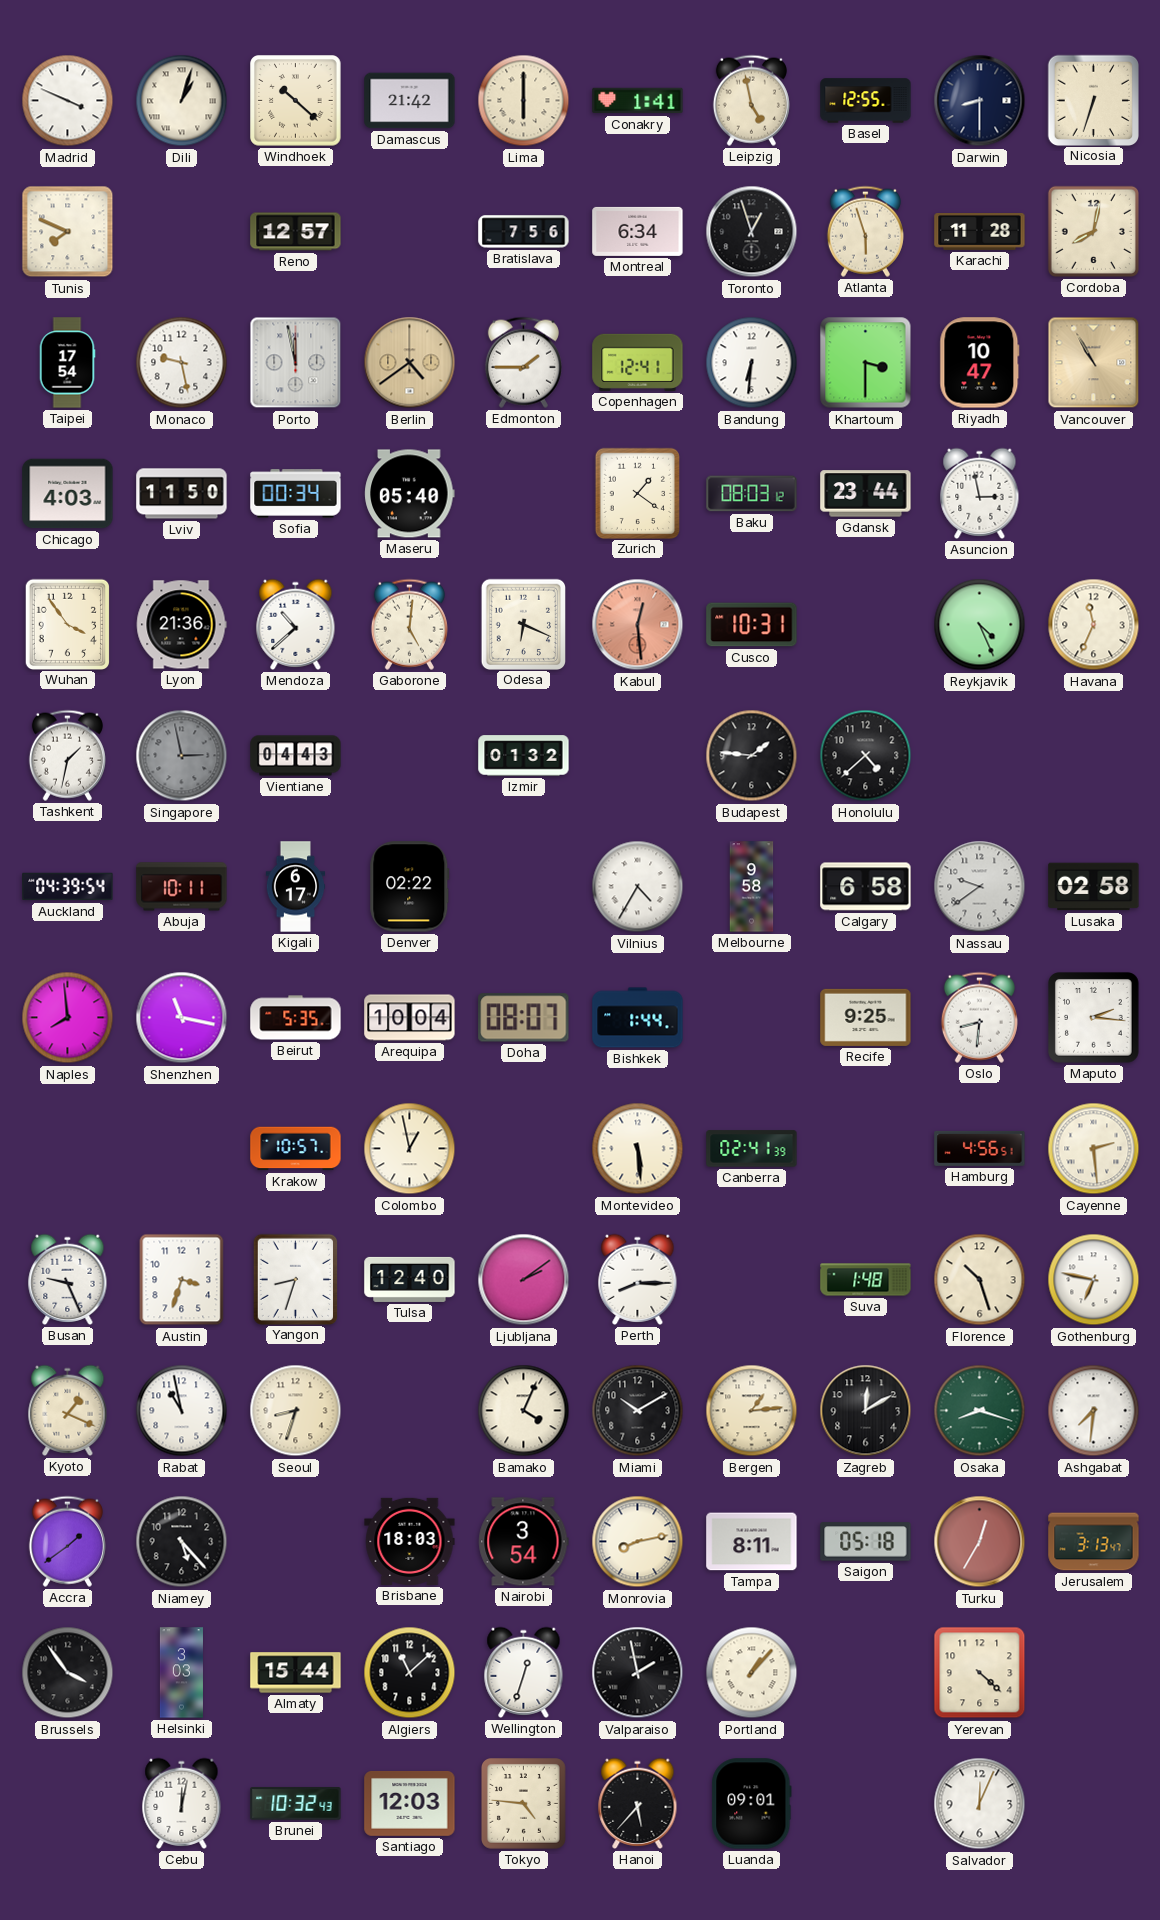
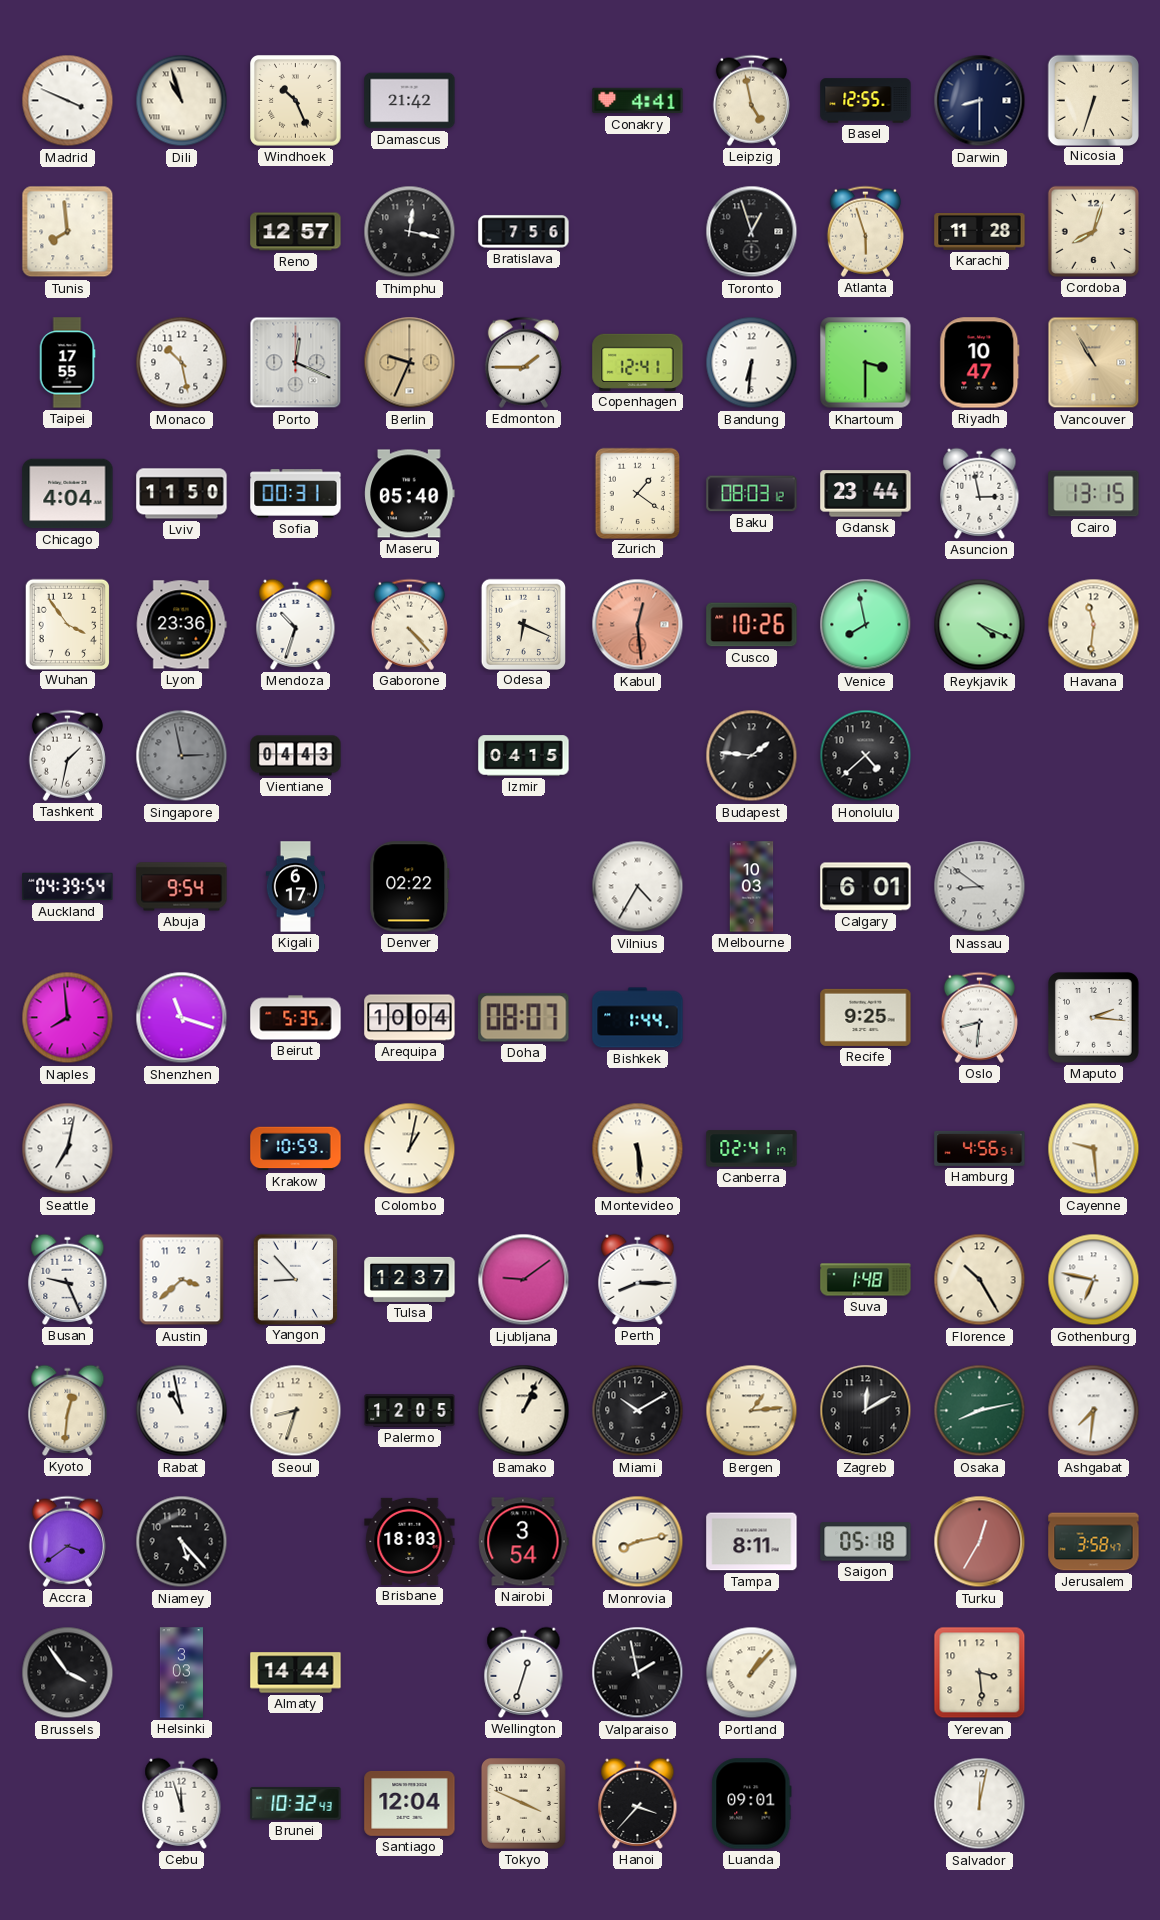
Dili: 1:03 -> 10:57 (182, 101)
Windhoek: 10:22 -> 10:26 (296, 101)
Lima: 6:00 -> none (524, 101)
Conakry: 1:41 -> 4:41 (638, 101)
Tunis: 7:49 -> 7:59 (68, 232)
Thimphu: none -> 12:17 (410, 232)
Montreal: 6:34 -> none (638, 231)
Cordoba: 8:02 -> 8:03 (1093, 231)
Taipei: 17:54 -> 17:55 (67, 363)
Monaco: 9:28 -> 10:28 (182, 363)
Porto: 11:58 -> 12:19 (296, 363)
Berlin: 4:39 -> 9:34 (410, 363)
Chicago: 4:03 -> 4:04 (68, 494)
Sofia: 00:34 -> 00:31 (296, 494)
Cairo: none -> 13:15 (1094, 494)
Lyon: 21:36 -> 23:36 (181, 625)
Mendoza: 10:38 -> 10:33 (296, 624)
Gaborone: 5:01 -> 4:23 (409, 624)
Cusco: 10:31 -> 10:26 (752, 625)
Venice: none -> 7:58 (866, 625)
Reykjavik: 4:26 -> 4:19 (980, 625)
Havana: 11:34 -> 11:31 (1094, 625)
Izmir: 01:32 -> 04:15 (524, 756)
Abuja: 10:11 -> 9:54 (182, 887)
Melbourne: 9:58 -> 10:03 (752, 887)
Calgary: 6:58 -> 6:01 (866, 887)
Nassau: 9:39 -> 8:51 (980, 887)
Lusaka: 02:58 -> none (1094, 887)
Shenzhen: 11:17 -> 11:18 (182, 1018)
Seattle: none -> 7:02 (68, 1149)
Krakow: 10:57 -> 10:59 (296, 1149)
Colombo: 12:58 -> 1:02 (410, 1149)
Canberra: 02:41:39 -> 02:41:17 (752, 1149)
Cayenne: 2:29 -> 9:29 (1094, 1149)
Austin: 3:33 -> 3:38 (182, 1280)
Yangon: 8:33 -> 8:53 (295, 1279)
Tulsa: 12:40 -> 12:37 (410, 1279)
Ljubljana: 2:09 -> 9:09 (524, 1280)
Florence: 10:27 -> 10:25 (980, 1280)
Kyoto: 1:19 -> 12:31 (68, 1410)
Palermo: none -> 12:05 (410, 1411)
Bamako: 4:04 -> 1:04 (524, 1411)
Osaka: 8:18 -> 8:13 (980, 1411)
Accra: 1:39 -> 3:39 (67, 1541)
Jerusalem: 3:13 -> 3:58 (1094, 1542)
Almaty: 15:44 -> 14:44 (296, 1673)
Algiers: 11:08 -> none (410, 1673)
Yerevan: 4:22 -> 3:29 (980, 1673)
Cebu: 12:02 -> 11:57 (182, 1803)
Santiago: 12:03 -> 12:04 (410, 1803)
Tokyo: 4:46 -> 3:49 (524, 1804)
Hanoi: 5:37 -> 3:37 (638, 1803)
Salvador: 12:04 -> 12:02 (980, 1804)
